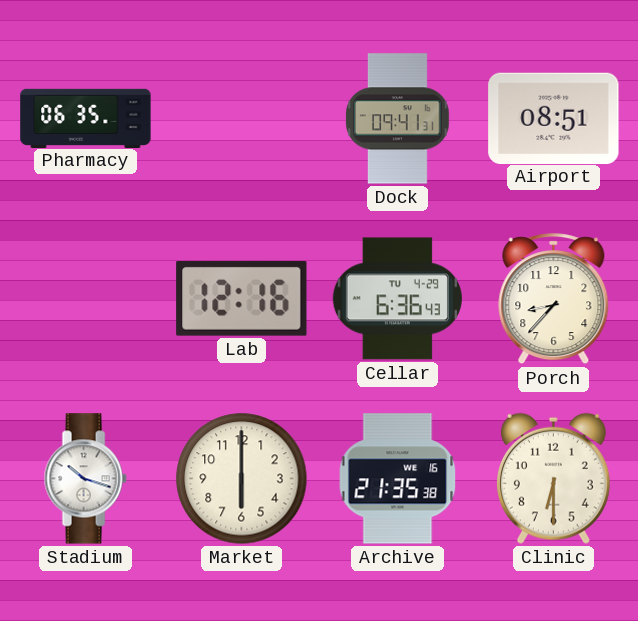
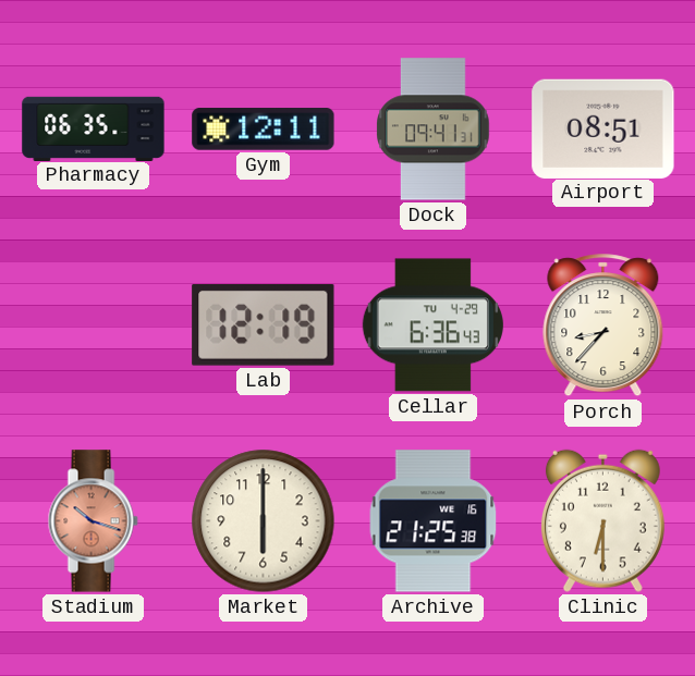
Gym: none -> 12:11 (264, 130)
Lab: 12:16 -> 12:19 (264, 324)
Stadium dial: white -> salmon (93, 521)
Archive: 21:35 -> 21:25 (434, 521)
